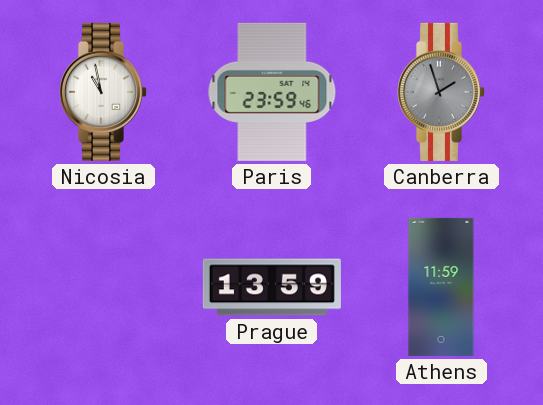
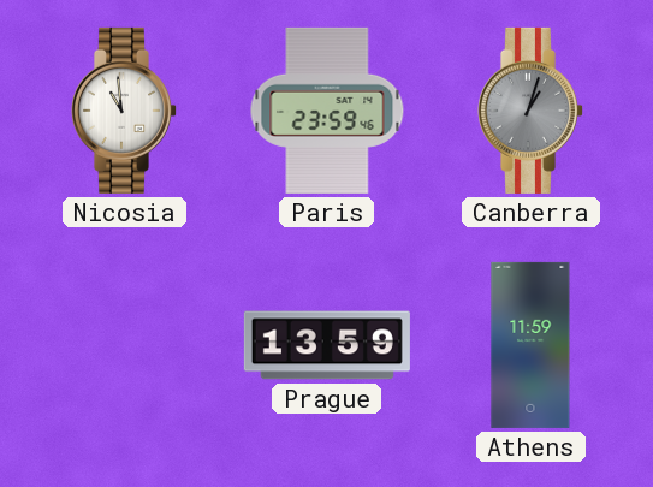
Nicosia: 10:58 -> 10:59 (123, 111)
Canberra: 1:57 -> 1:03 (529, 111)
